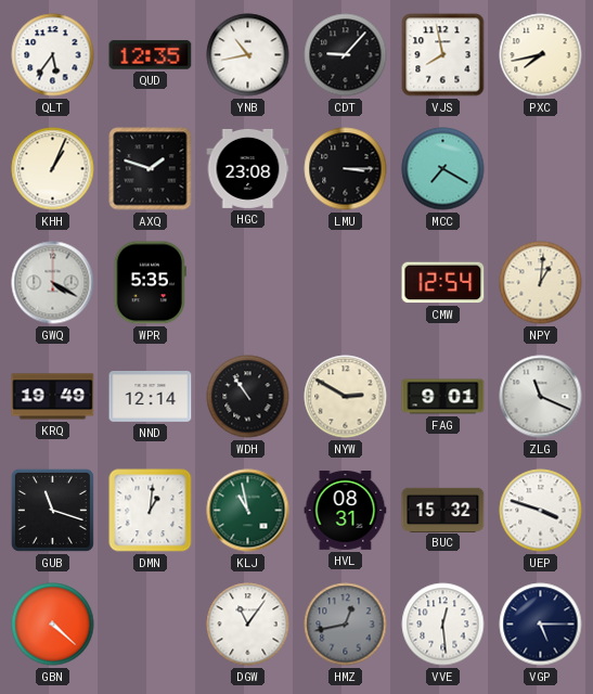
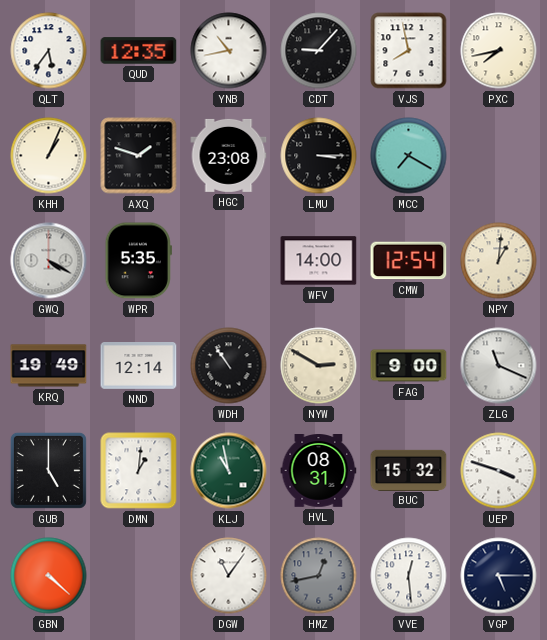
WFV: none -> 14:00 (319, 261)
FAG: 9:01 -> 9:00 (409, 366)
GUB: 11:18 -> 5:00 (48, 470)
